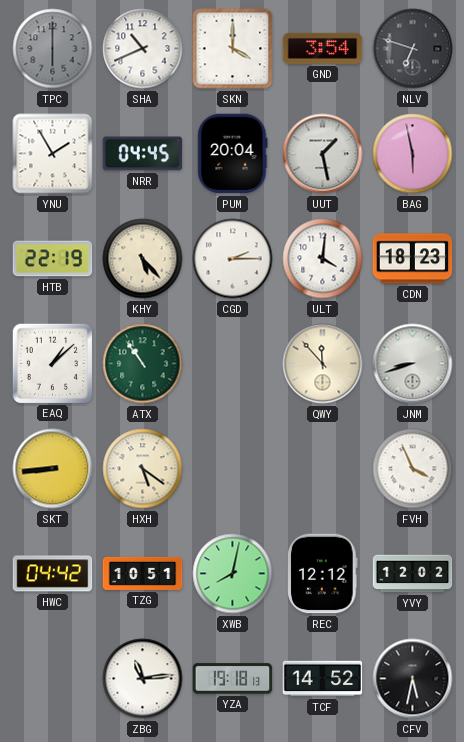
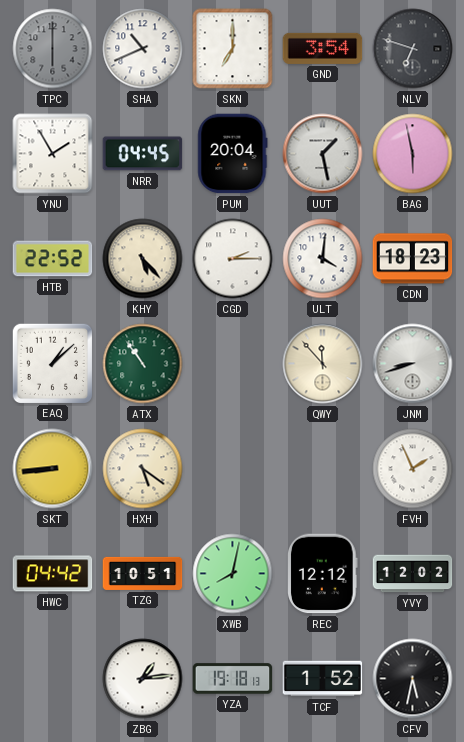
SKN: 4:00 -> 7:00 (233, 49)
HTB: 22:19 -> 22:52 (53, 259)
FVH: 3:56 -> 1:56 (413, 469)
ZBG: 11:14 -> 1:14 (143, 679)
TCF: 14:52 -> 1:52 (323, 679)
